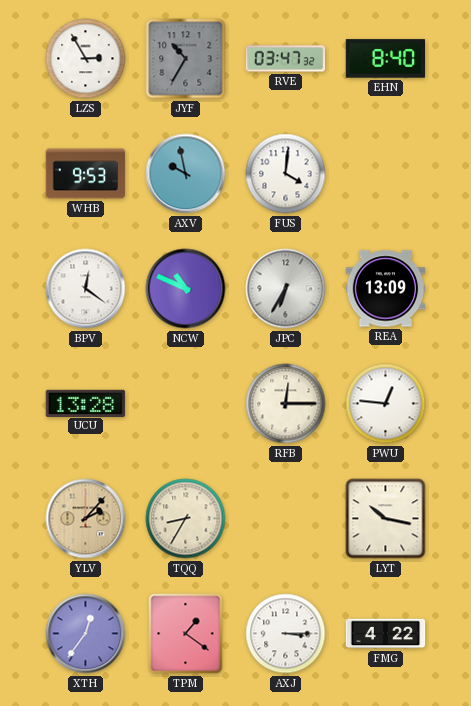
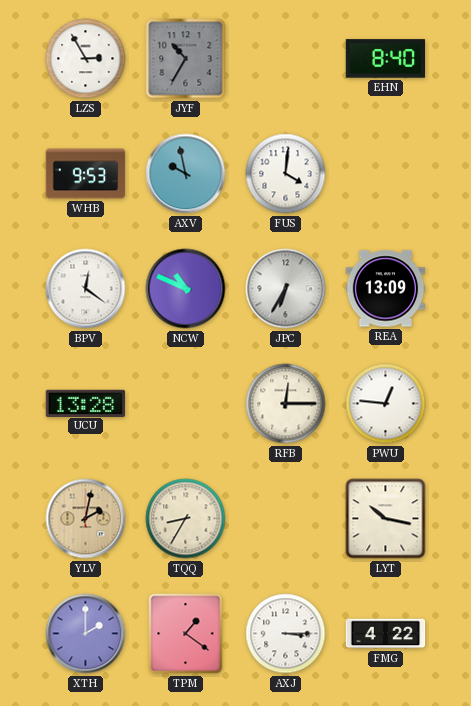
RVE: 03:47 -> none (286, 59)
YLV: 2:07 -> 2:02 (86, 519)
XTH: 12:36 -> 2:00 (86, 634)
